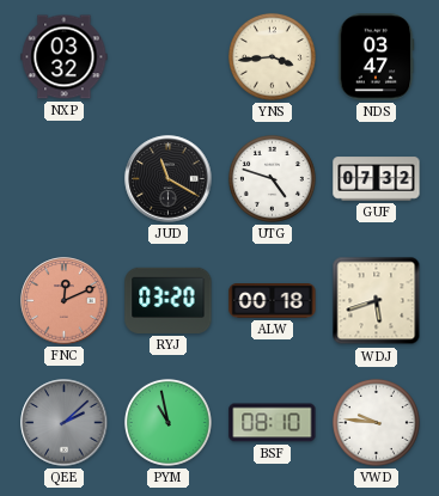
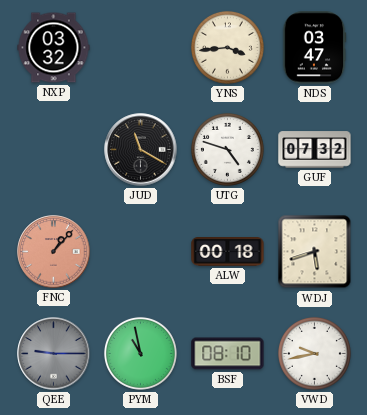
FNC: 12:11 -> 1:07 (54, 252)
RYJ: 03:20 -> none (169, 300)
QEE: 2:08 -> 9:15 (54, 354)
VWD: 9:46 -> 9:43 (314, 353)
